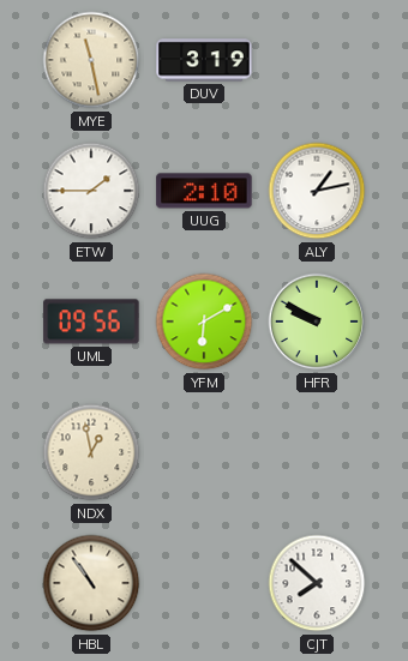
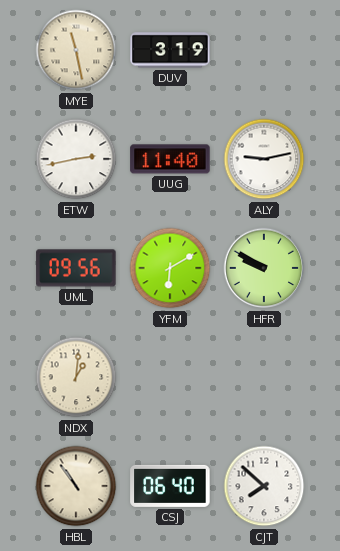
ETW: 1:45 -> 2:43 (76, 159)
UUG: 2:10 -> 11:40 (170, 159)
ALY: 1:13 -> 9:13 (264, 159)
NDX: 12:58 -> 1:01 (76, 377)
CSJ: none -> 06:40 (170, 486)
